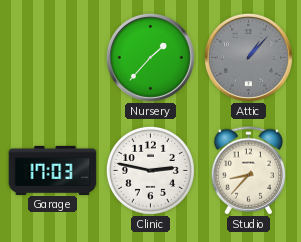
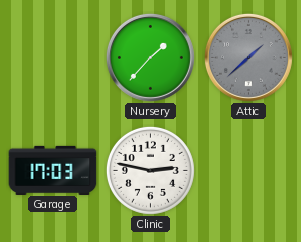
Attic: 1:07 -> 1:38 (248, 57)
Studio: 8:37 -> none (249, 171)
